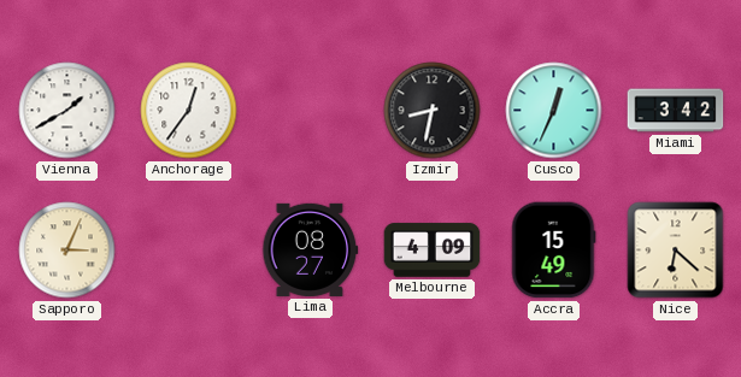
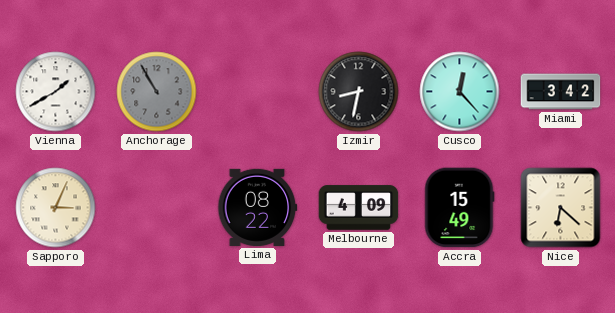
Anchorage: 12:36 -> 10:55 (157, 92)
Anchorage dial: white -> grey (157, 92)
Cusco: 12:34 -> 12:23 (460, 92)
Lima: 08:27 -> 08:22 (258, 207)
